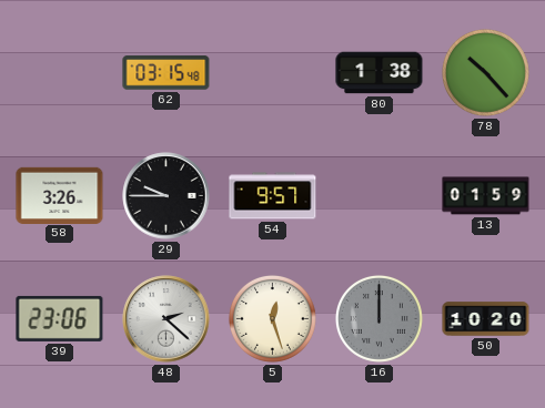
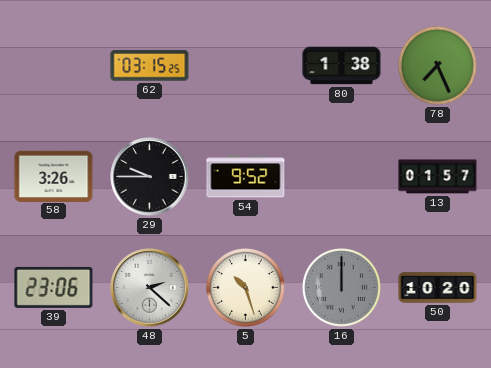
62: 03:15:48 -> 03:15:25 (150, 66)
78: 10:23 -> 7:26 (437, 65)
54: 9:57 -> 9:52 (246, 177)
13: 01:59 -> 01:57 (438, 177)
5: 12:27 -> 10:27 (245, 287)
